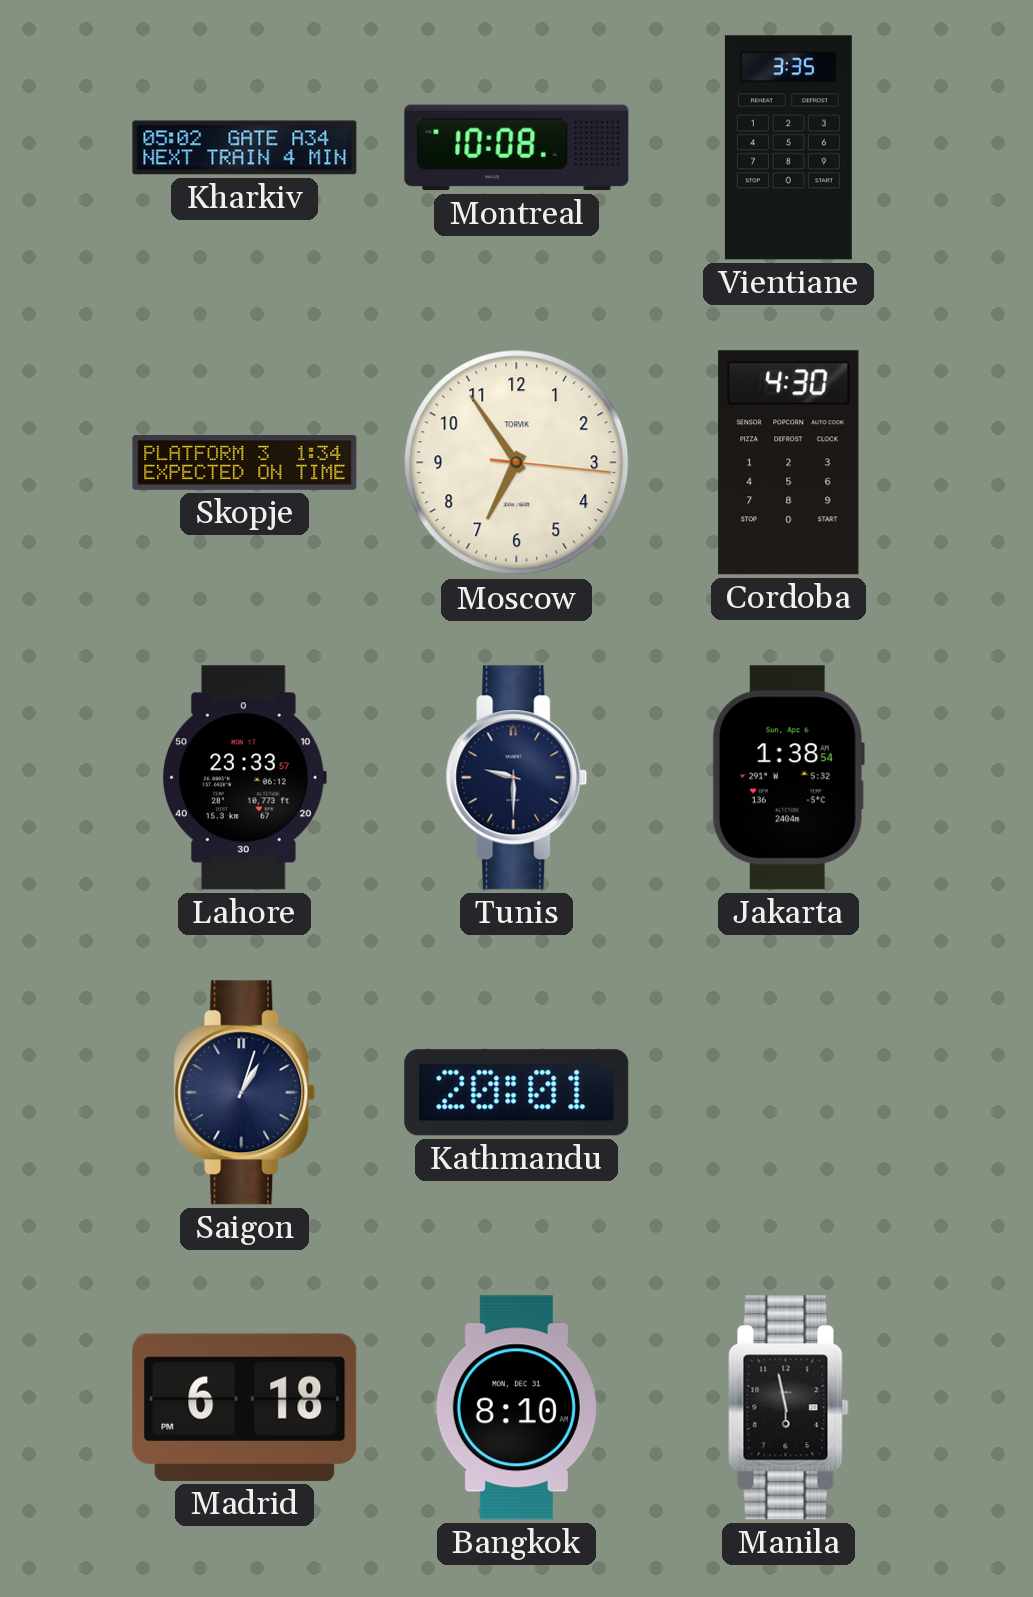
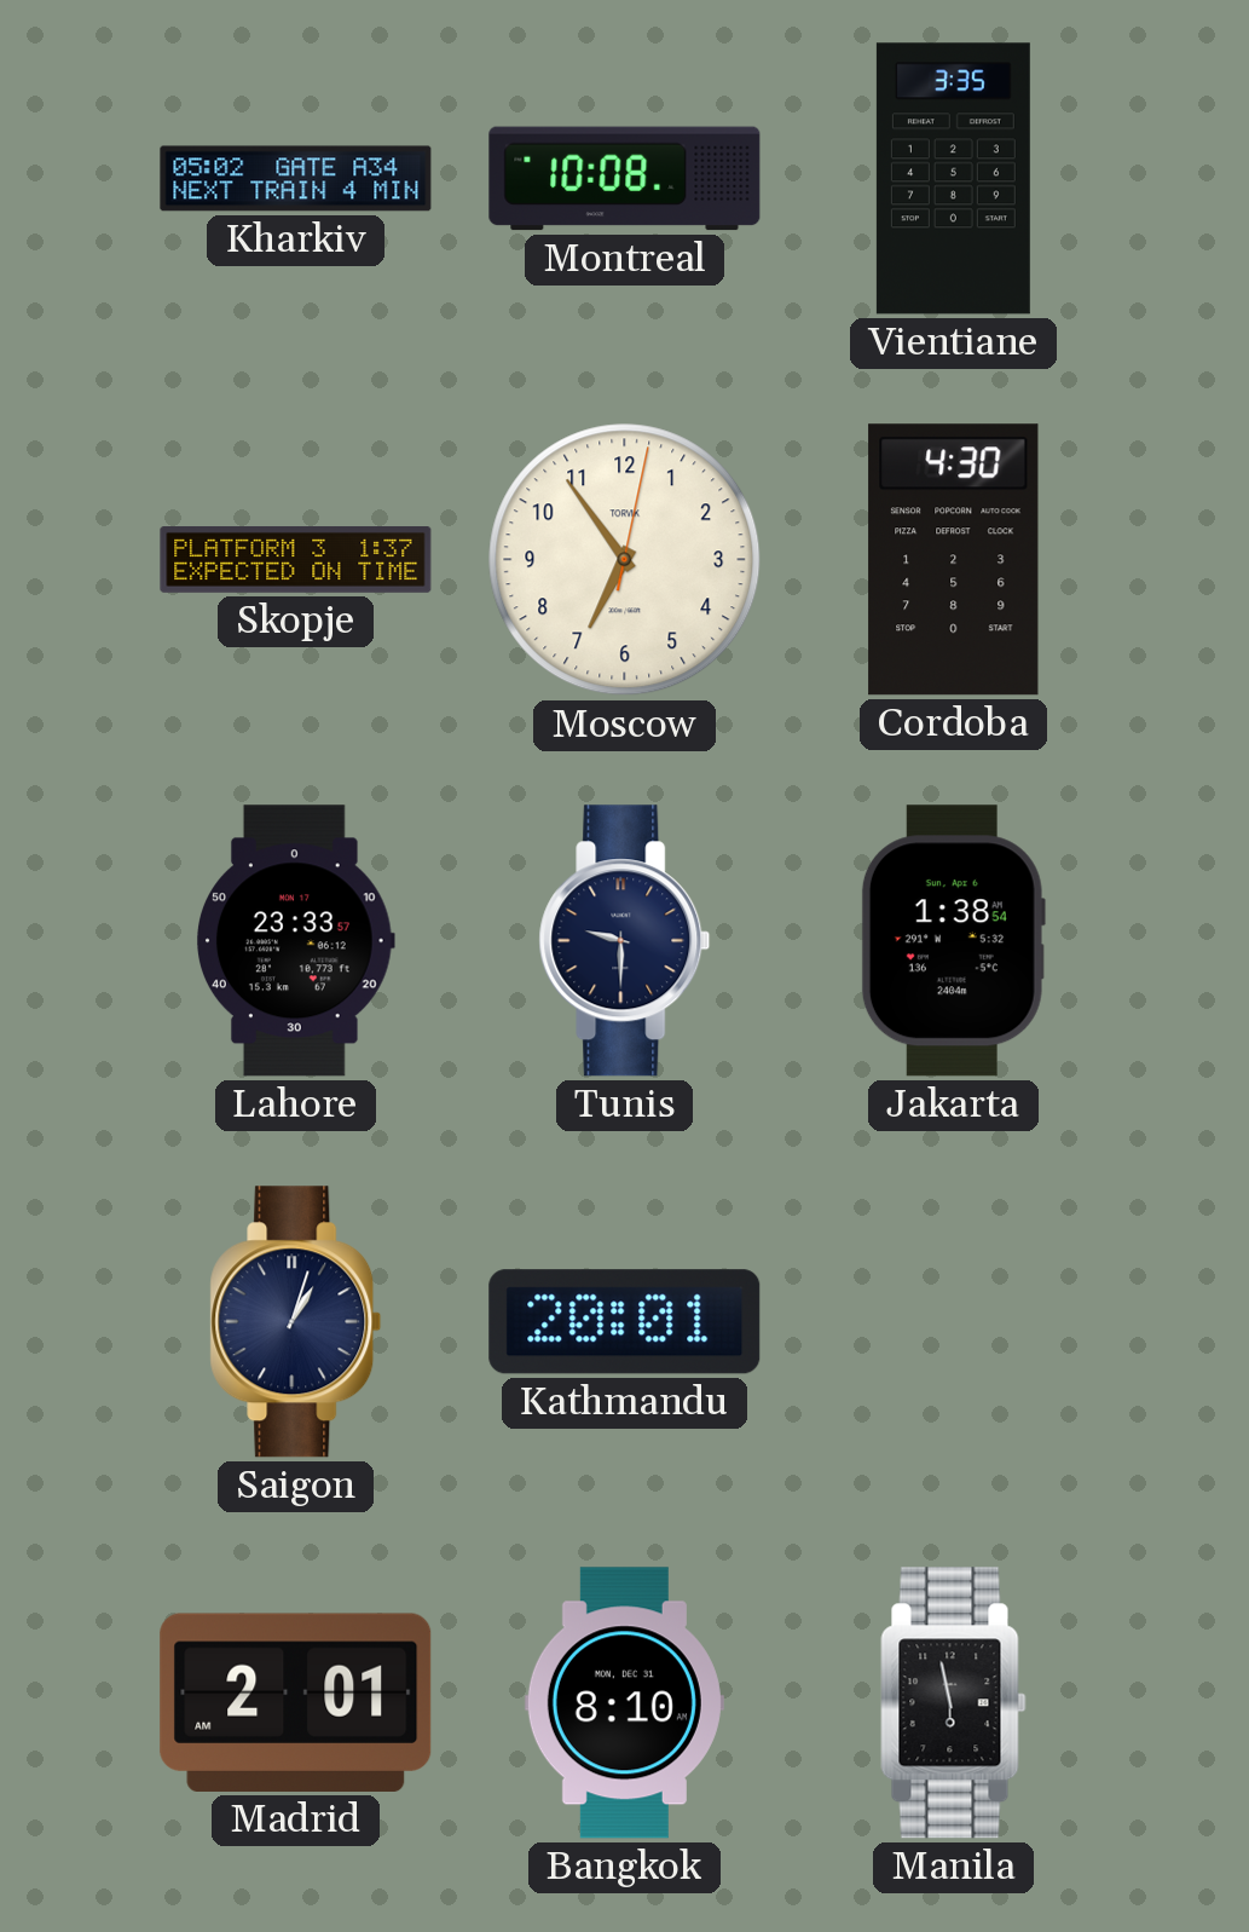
Skopje: 1:34 -> 1:37 (296, 560)
Moscow: 6:54:16 -> 6:54:02 (625, 560)
Madrid: 6:18 -> 2:01 (296, 1702)
